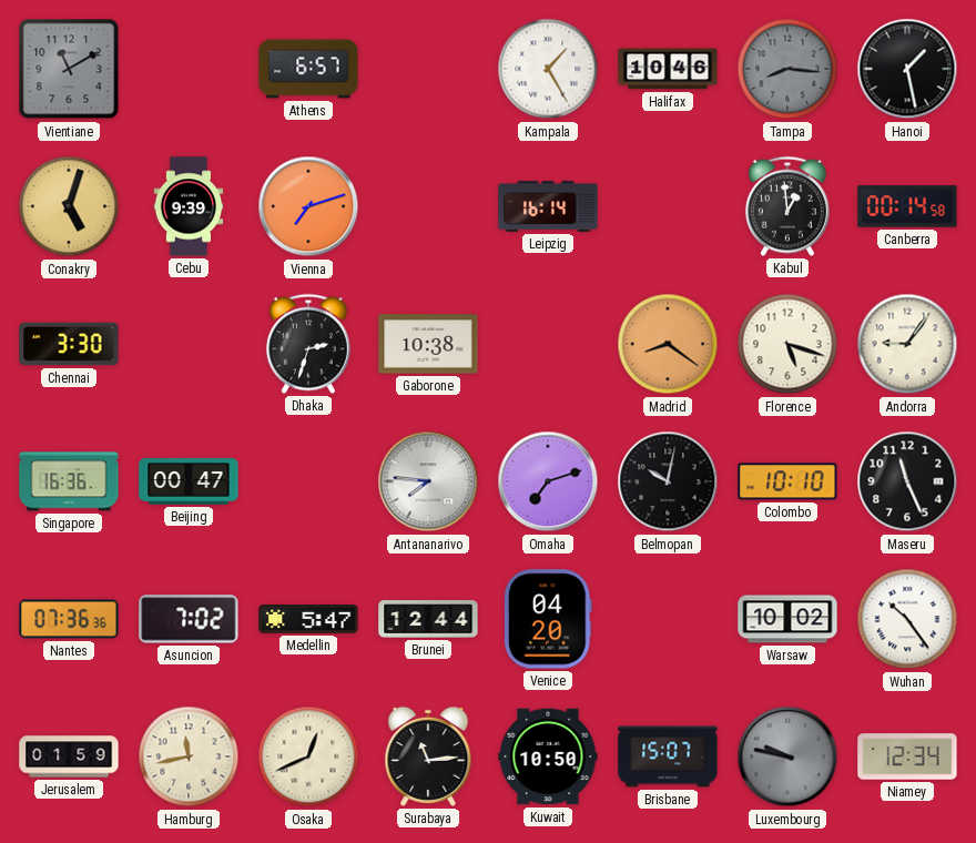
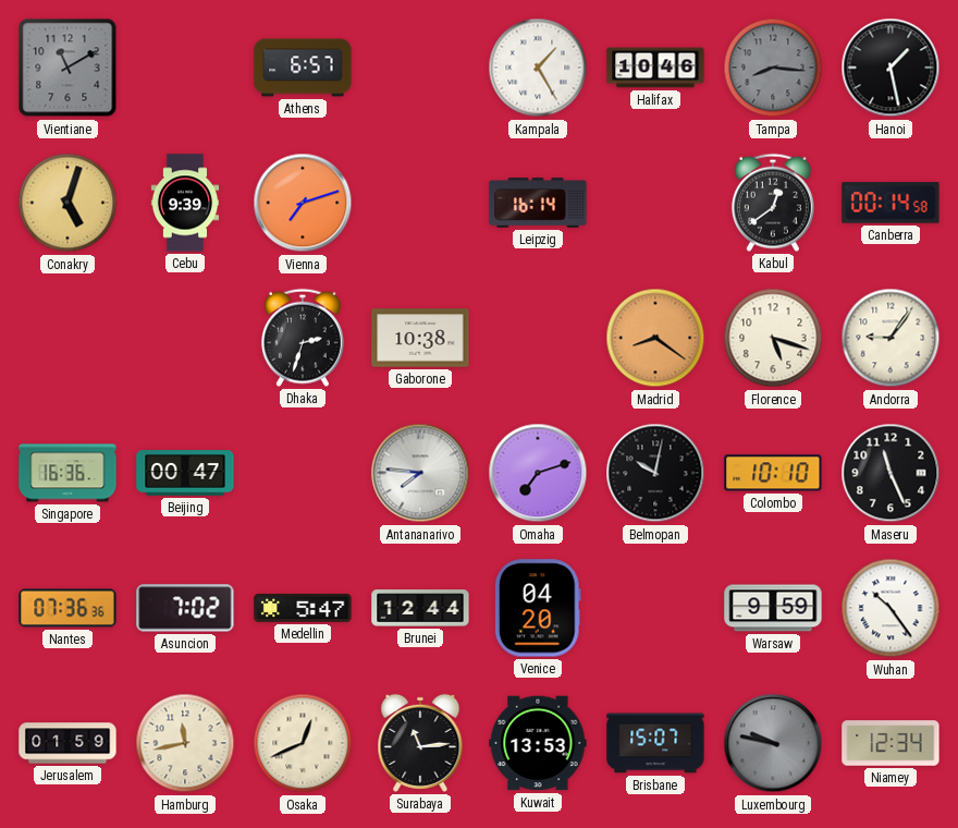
Kabul: 12:59 -> 12:39 (773, 203)
Chennai: 3:30 -> none (69, 344)
Warsaw: 10:02 -> 9:59 (773, 608)
Kuwait: 10:50 -> 13:53 (538, 743)
